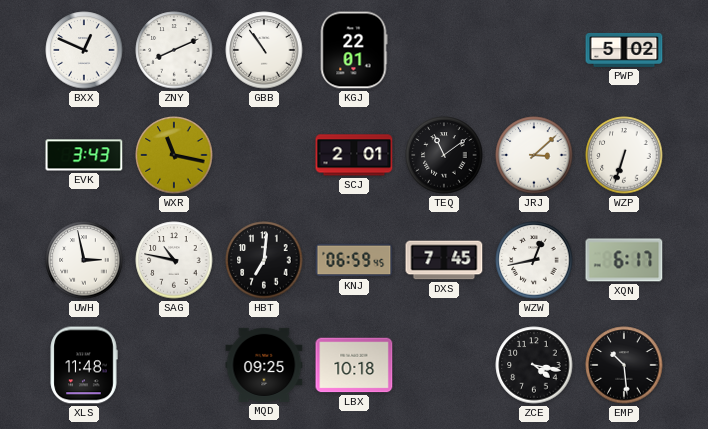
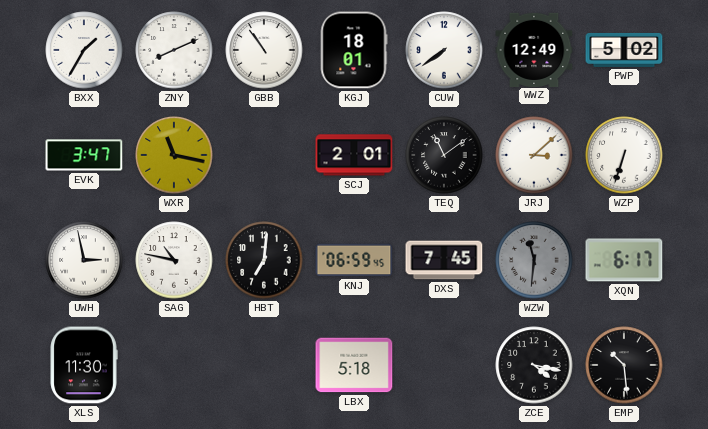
BXX: 12:49 -> 1:35 (84, 50)
KGJ: 22:01 -> 18:01 (354, 50)
CUW: none -> 7:39 (444, 50)
WWZ: none -> 12:49 (534, 49)
EVK: 3:43 -> 3:47 (84, 155)
WZW: 12:43 -> 11:31 (534, 260)
WZW dial: white -> grey (534, 260)
XLS: 11:48 -> 11:30 (84, 365)
MQD: 09:25 -> none (264, 365)
LBX: 10:18 -> 5:18 (354, 365)
